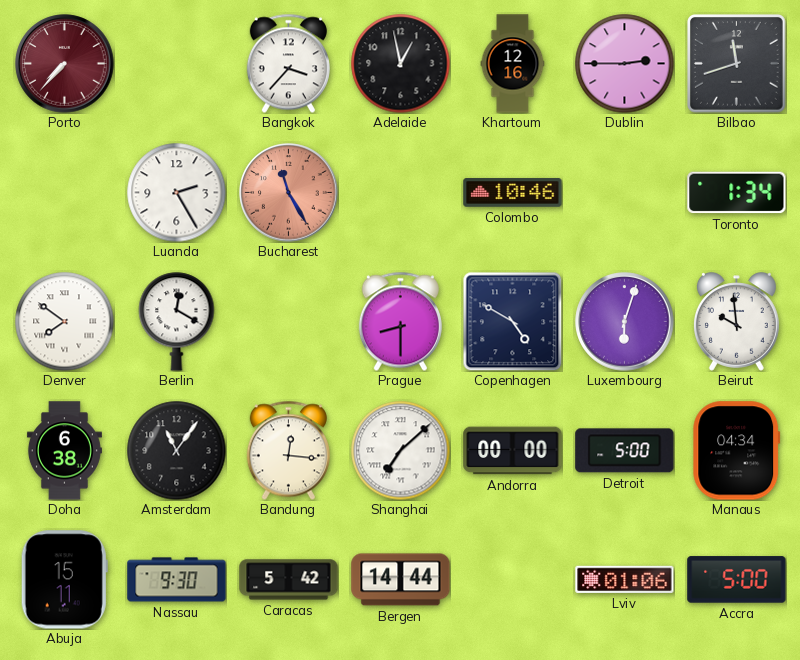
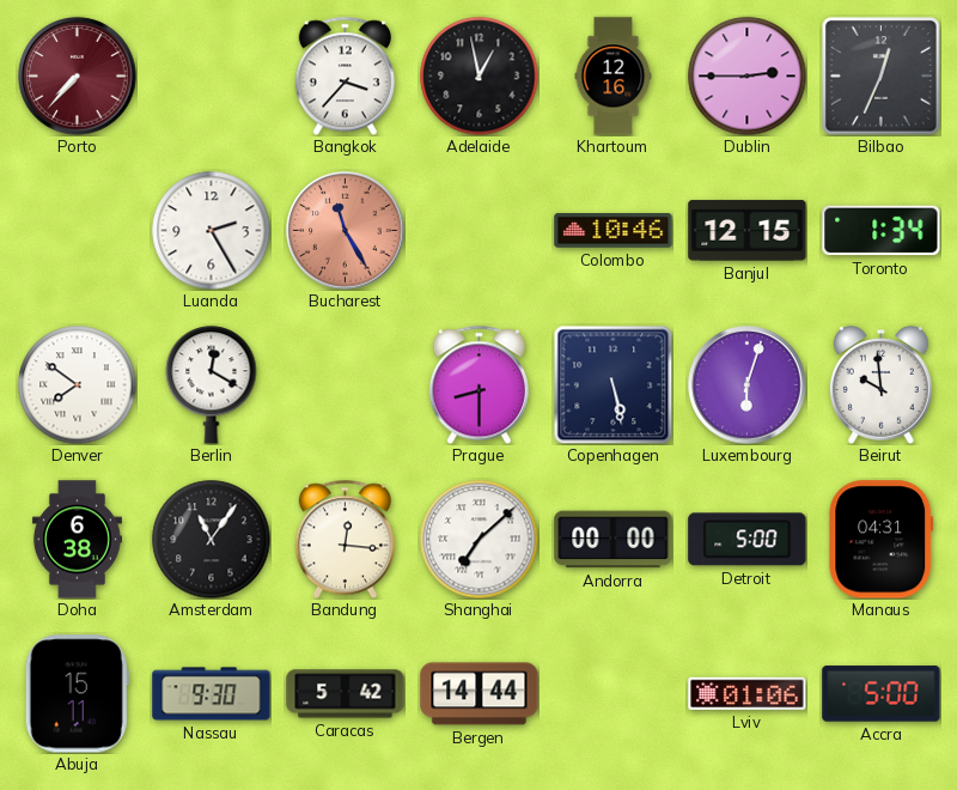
Bilbao: 11:42 -> 12:34 (882, 77)
Banjul: none -> 12:15 (748, 231)
Copenhagen: 4:50 -> 5:28 (612, 384)
Manaus: 04:34 -> 04:31 (882, 540)
